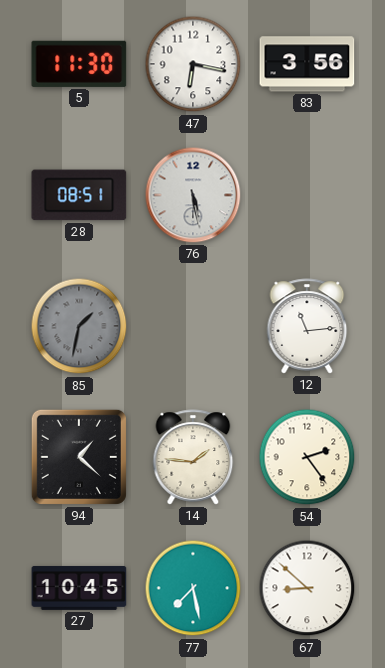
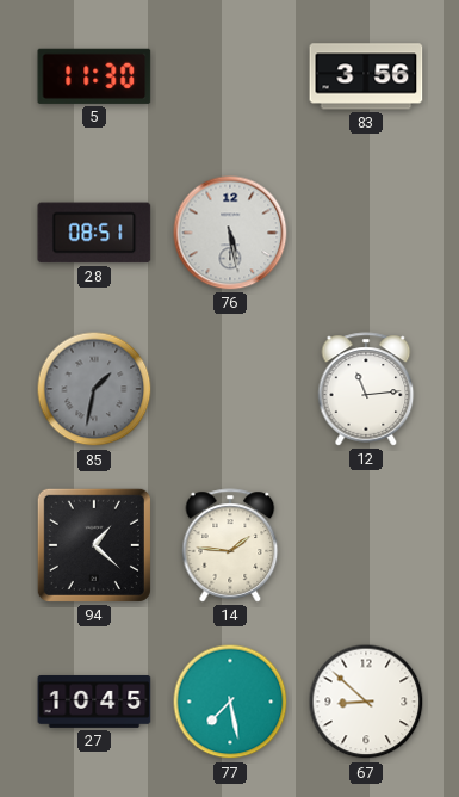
47: 6:17 -> none (193, 64)
54: 2:24 -> none (307, 457)
